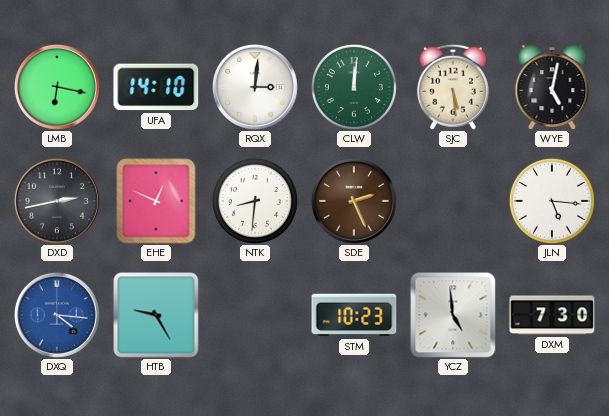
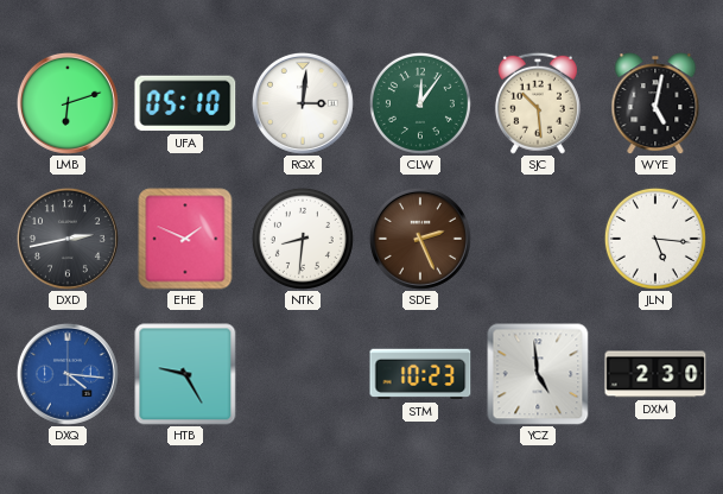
LMB: 6:17 -> 6:12 (68, 103)
UFA: 14:10 -> 05:10 (185, 103)
CLW: 12:01 -> 12:06 (420, 103)
SJC: 5:29 -> 10:29 (538, 103)
EHE: 12:49 -> 1:49 (185, 239)
DXM: 7:30 -> 2:30 (655, 374)
